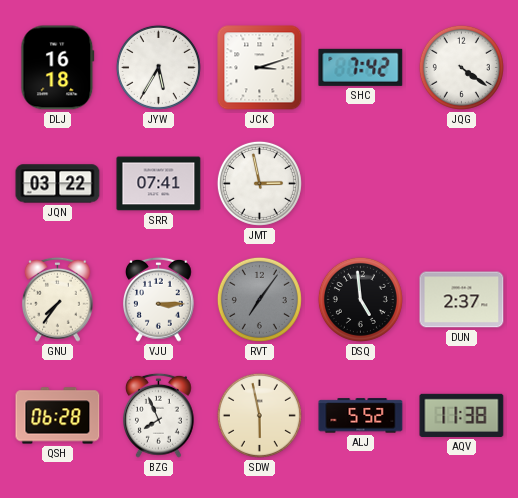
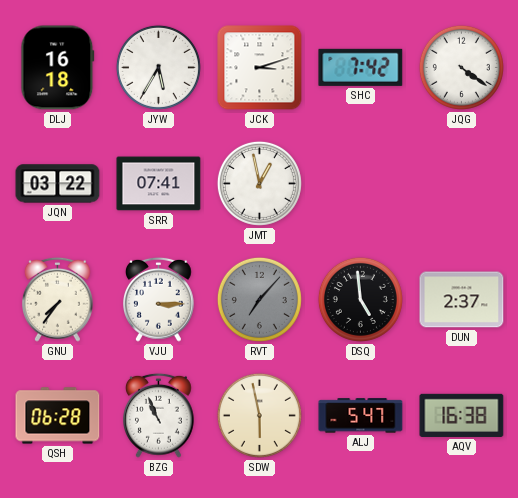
JMT: 2:58 -> 12:58 (259, 183)
RVT: 7:06 -> 7:07 (259, 299)
BZG: 7:56 -> 10:56 (159, 415)
ALJ: 5:52 -> 5:47 (361, 416)
AQV: 11:38 -> 16:38 (462, 415)
